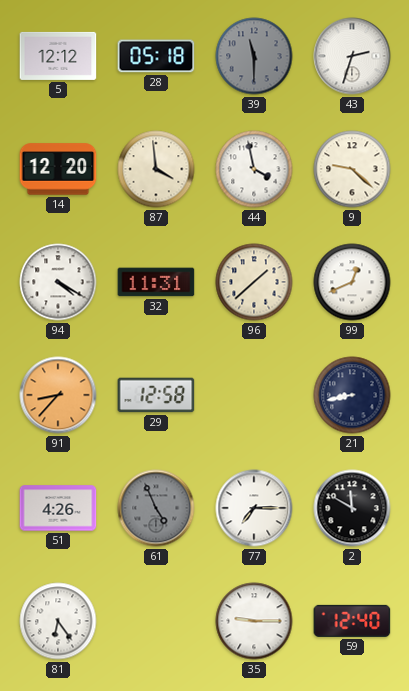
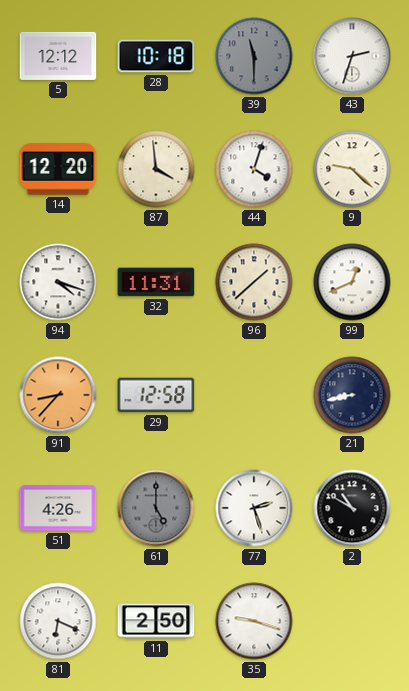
28: 05:18 -> 10:18 (156, 56)
44: 3:58 -> 4:03 (254, 169)
94: 4:20 -> 4:18 (58, 282)
61: 4:56 -> 5:00 (156, 508)
77: 7:15 -> 2:27 (254, 508)
2: 11:50 -> 10:50 (352, 508)
81: 6:24 -> 6:19 (58, 621)
11: none -> 2:50 (156, 621)
35: 9:15 -> 9:18 (254, 621)
59: 12:40 -> none (352, 621)
